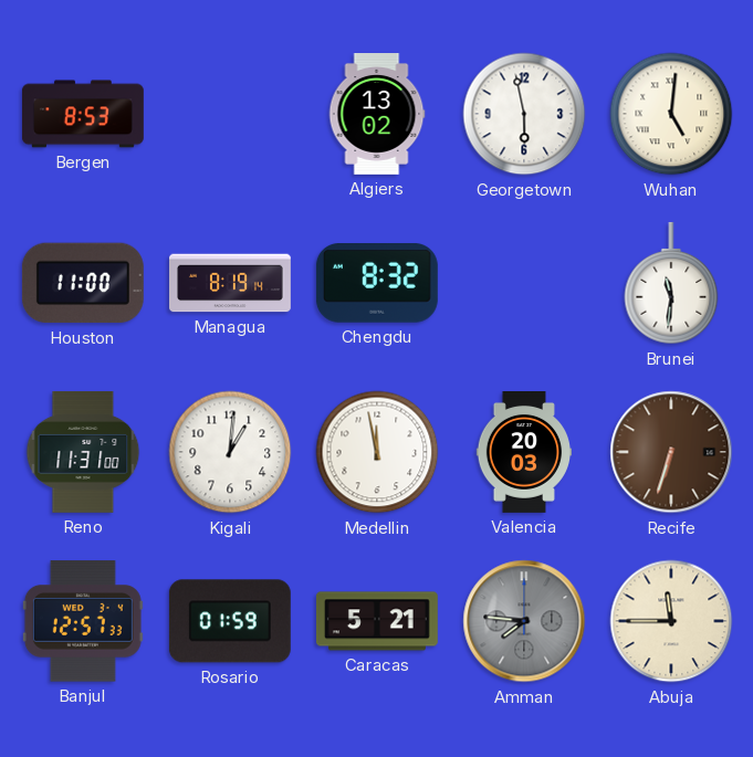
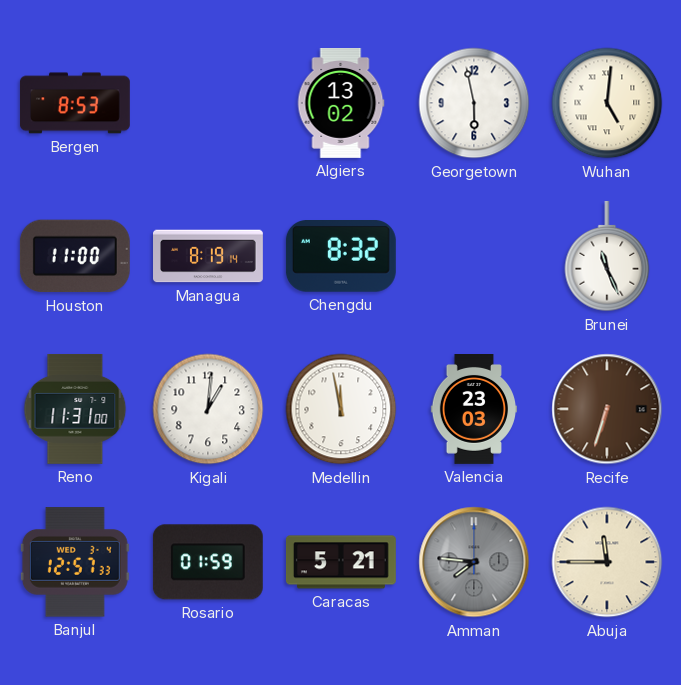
Brunei: 11:31 -> 11:26 (607, 256)
Valencia: 20:03 -> 23:03 (474, 410)
